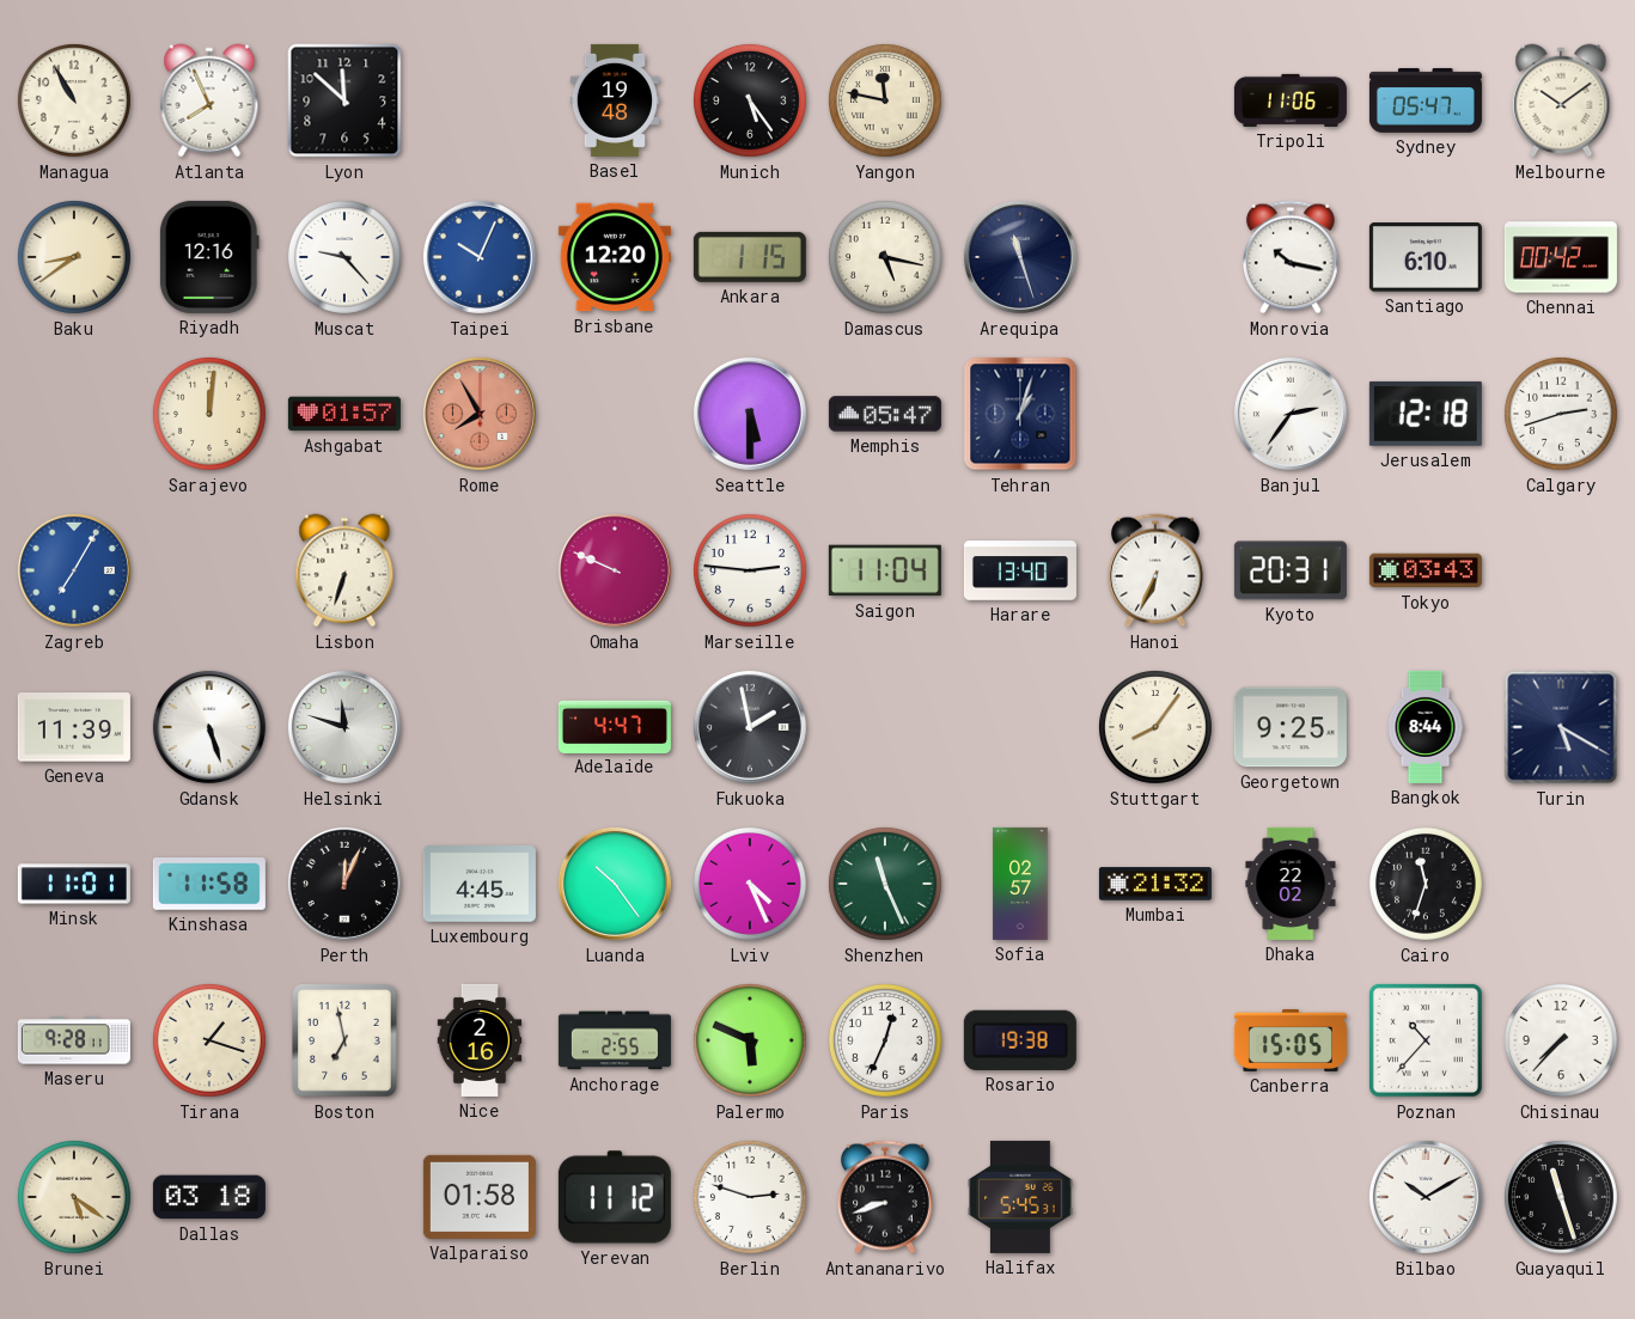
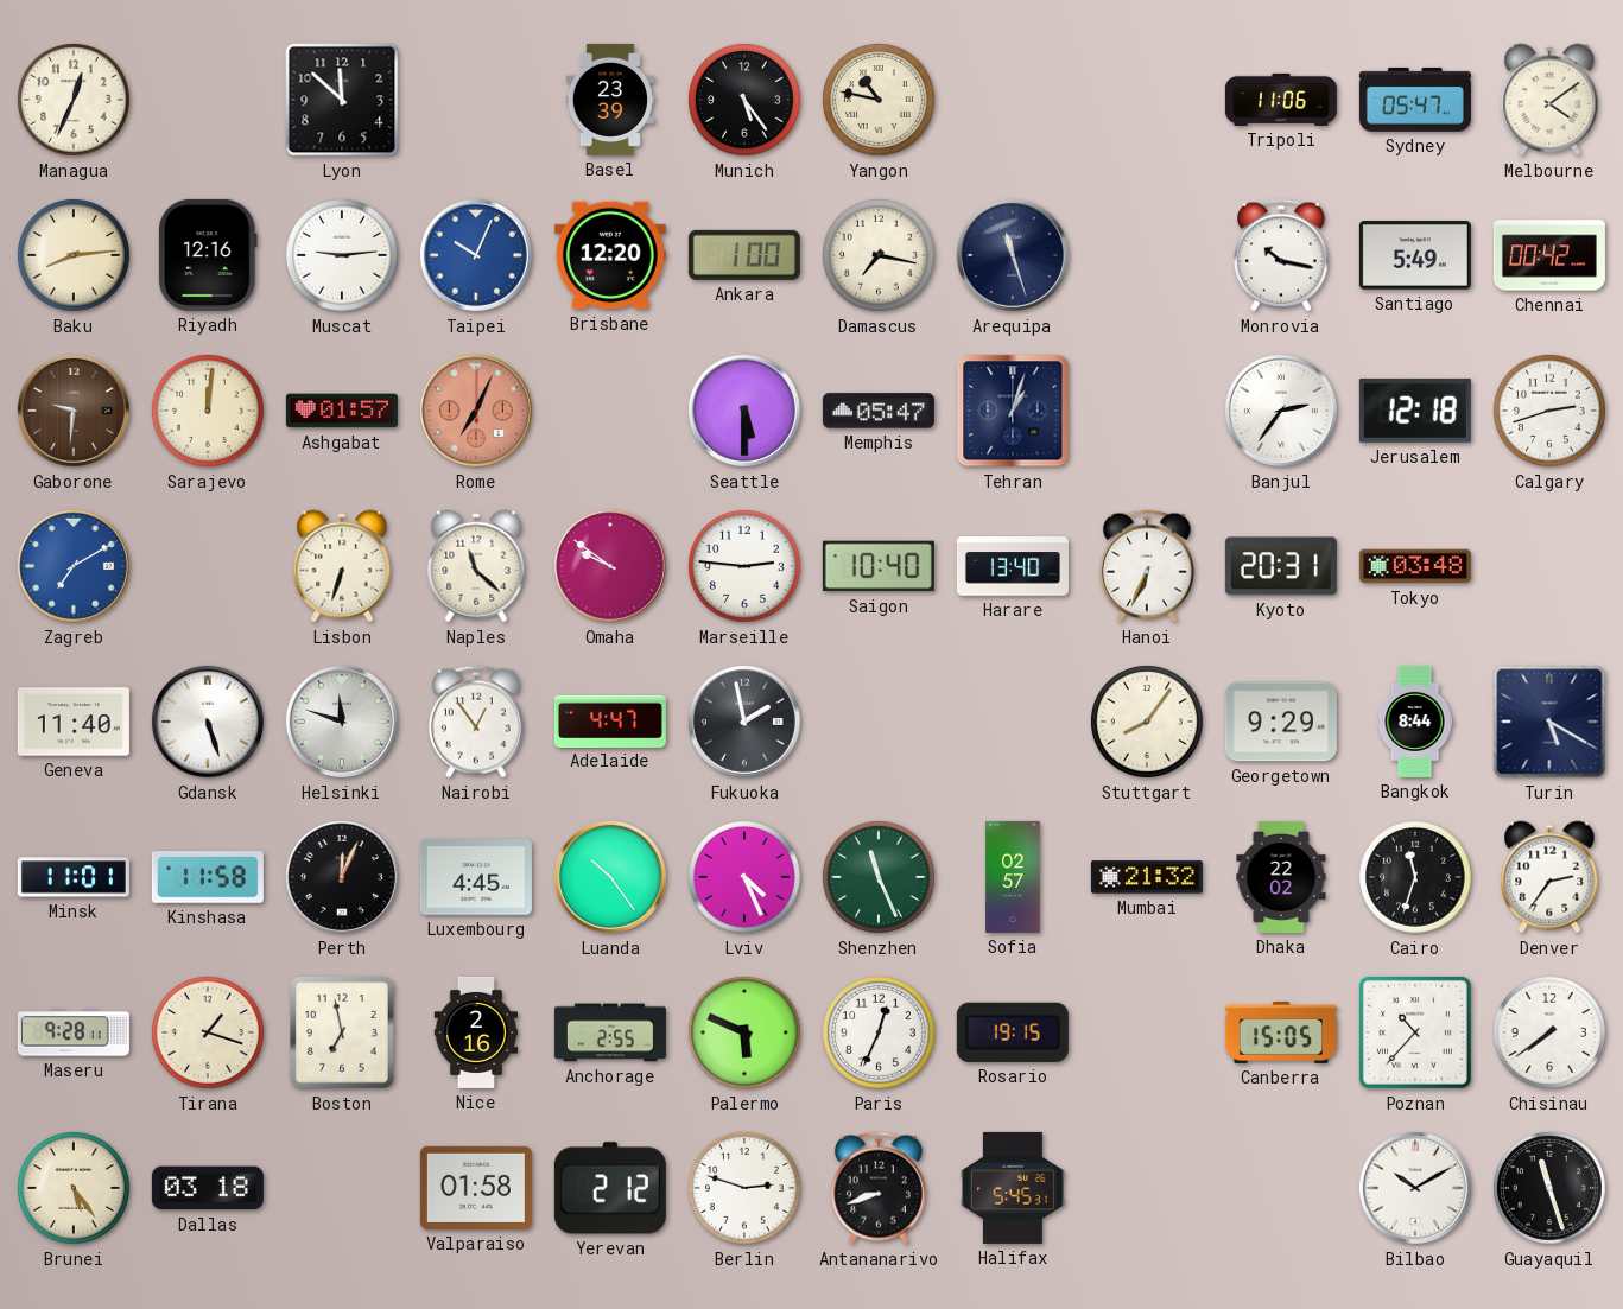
Managua: 10:55 -> 12:34 (74, 100)
Atlanta: 7:56 -> none (209, 100)
Basel: 19:48 -> 23:39 (610, 100)
Yangon: 11:47 -> 10:47 (879, 100)
Melbourne: 10:09 -> 4:09 (1549, 100)
Baku: 8:39 -> 8:14 (74, 255)
Muscat: 9:23 -> 9:14 (342, 255)
Ankara: 1:15 -> 1:00 (744, 255)
Damascus: 5:17 -> 7:17 (879, 255)
Santiago: 6:10 -> 5:49 (1415, 255)
Gaborone: none -> 9:31 (74, 411)
Rome: 7:55 -> 7:04 (476, 411)
Zagreb: 7:05 -> 7:10 (74, 566)
Naples: none -> 11:22 (476, 566)
Omaha: 9:49 -> 9:51 (610, 566)
Saigon: 11:04 -> 10:40 (879, 566)
Tokyo: 03:43 -> 03:48 (1415, 566)
Geneva: 11:39 -> 11:40 (74, 722)
Nairobi: none -> 12:54 (476, 722)
Georgetown: 9:25 -> 9:29 (1281, 722)
Denver: none -> 2:36 (1549, 877)
Rosario: 19:38 -> 19:15 (1013, 1032)
Chisinau: 7:37 -> 7:39 (1549, 1032)
Brunei: 5:21 -> 5:24 (74, 1188)
Yerevan: 11:12 -> 2:12 (610, 1188)
